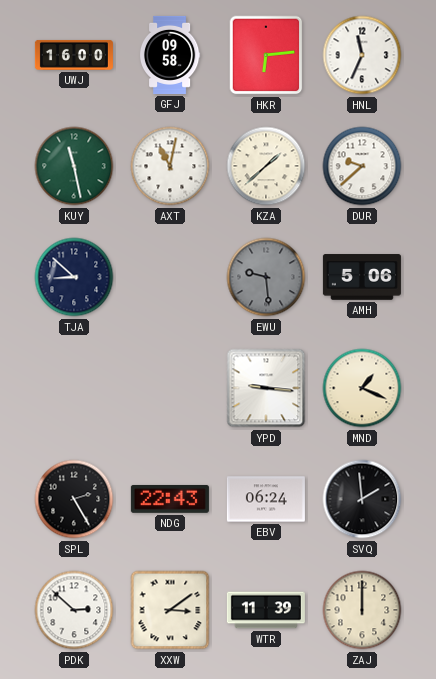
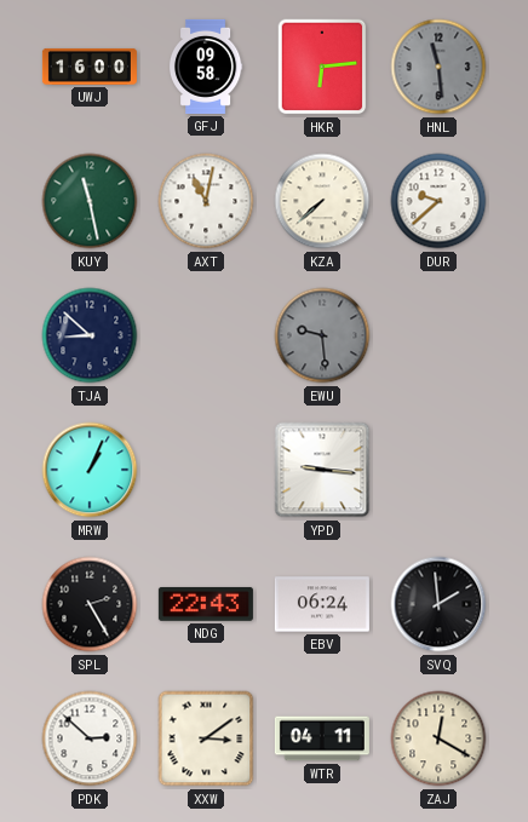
HNL: 11:34 -> 11:29 (438, 67)
HNL dial: white -> grey (438, 67)
KZA: 1:38 -> 7:38 (322, 201)
AMH: 5:06 -> none (362, 277)
MRW: none -> 1:04 (90, 470)
MND: 1:19 -> none (362, 388)
WTR: 11:39 -> 04:11 (322, 738)
ZAJ: 12:00 -> 12:20 (438, 738)
